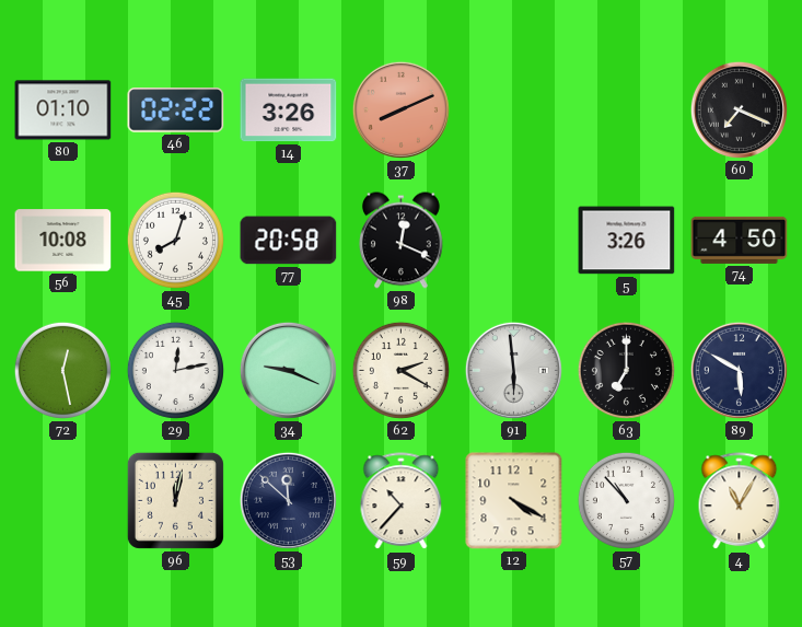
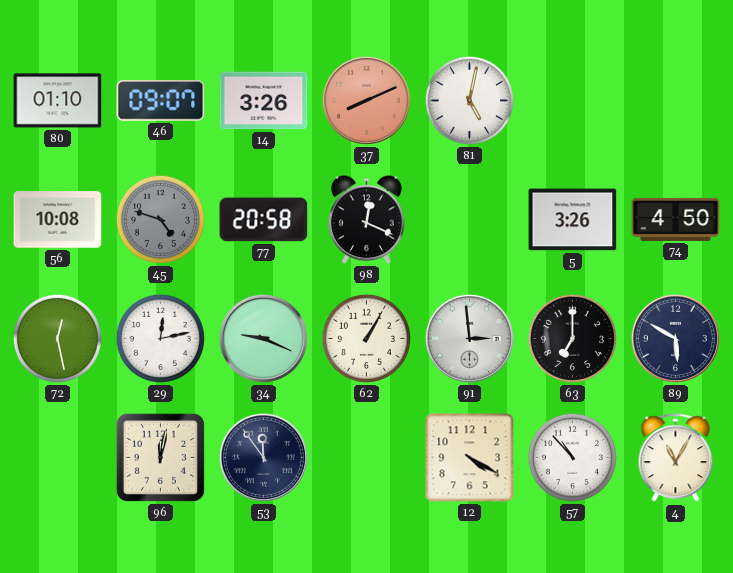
46: 02:22 -> 09:07 (161, 101)
81: none -> 5:02 (469, 100)
60: 7:19 -> none (739, 109)
45: 8:03 -> 4:48 (160, 219)
45 dial: white -> grey (160, 219)
62: 2:20 -> 1:05 (366, 338)
91: 5:59 -> 2:59 (469, 338)
53: 11:52 -> 11:54 (263, 457)
59: 10:37 -> none (402, 501)
